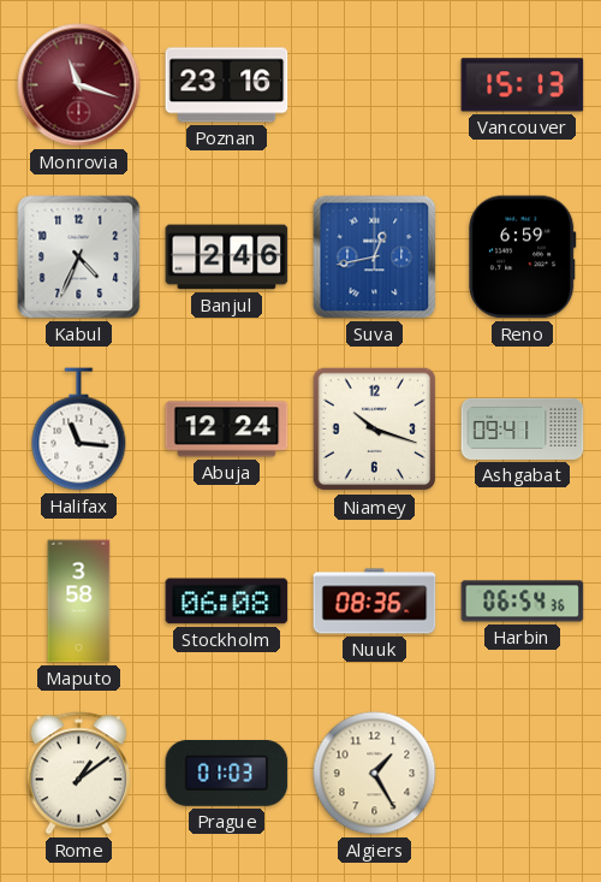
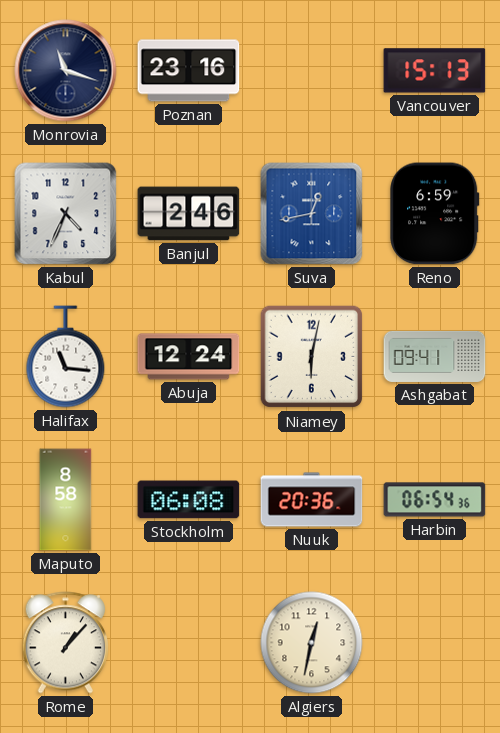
Monrovia dial: burgundy -> navy (66, 71)
Niamey: 10:18 -> 6:02 (312, 357)
Maputo: 3:58 -> 8:58 (66, 500)
Nuuk: 08:36 -> 20:36 (312, 500)
Rome: 1:09 -> 1:07 (65, 643)
Prague: 01:03 -> none (227, 773)
Algiers: 1:25 -> 12:32 (312, 643)
